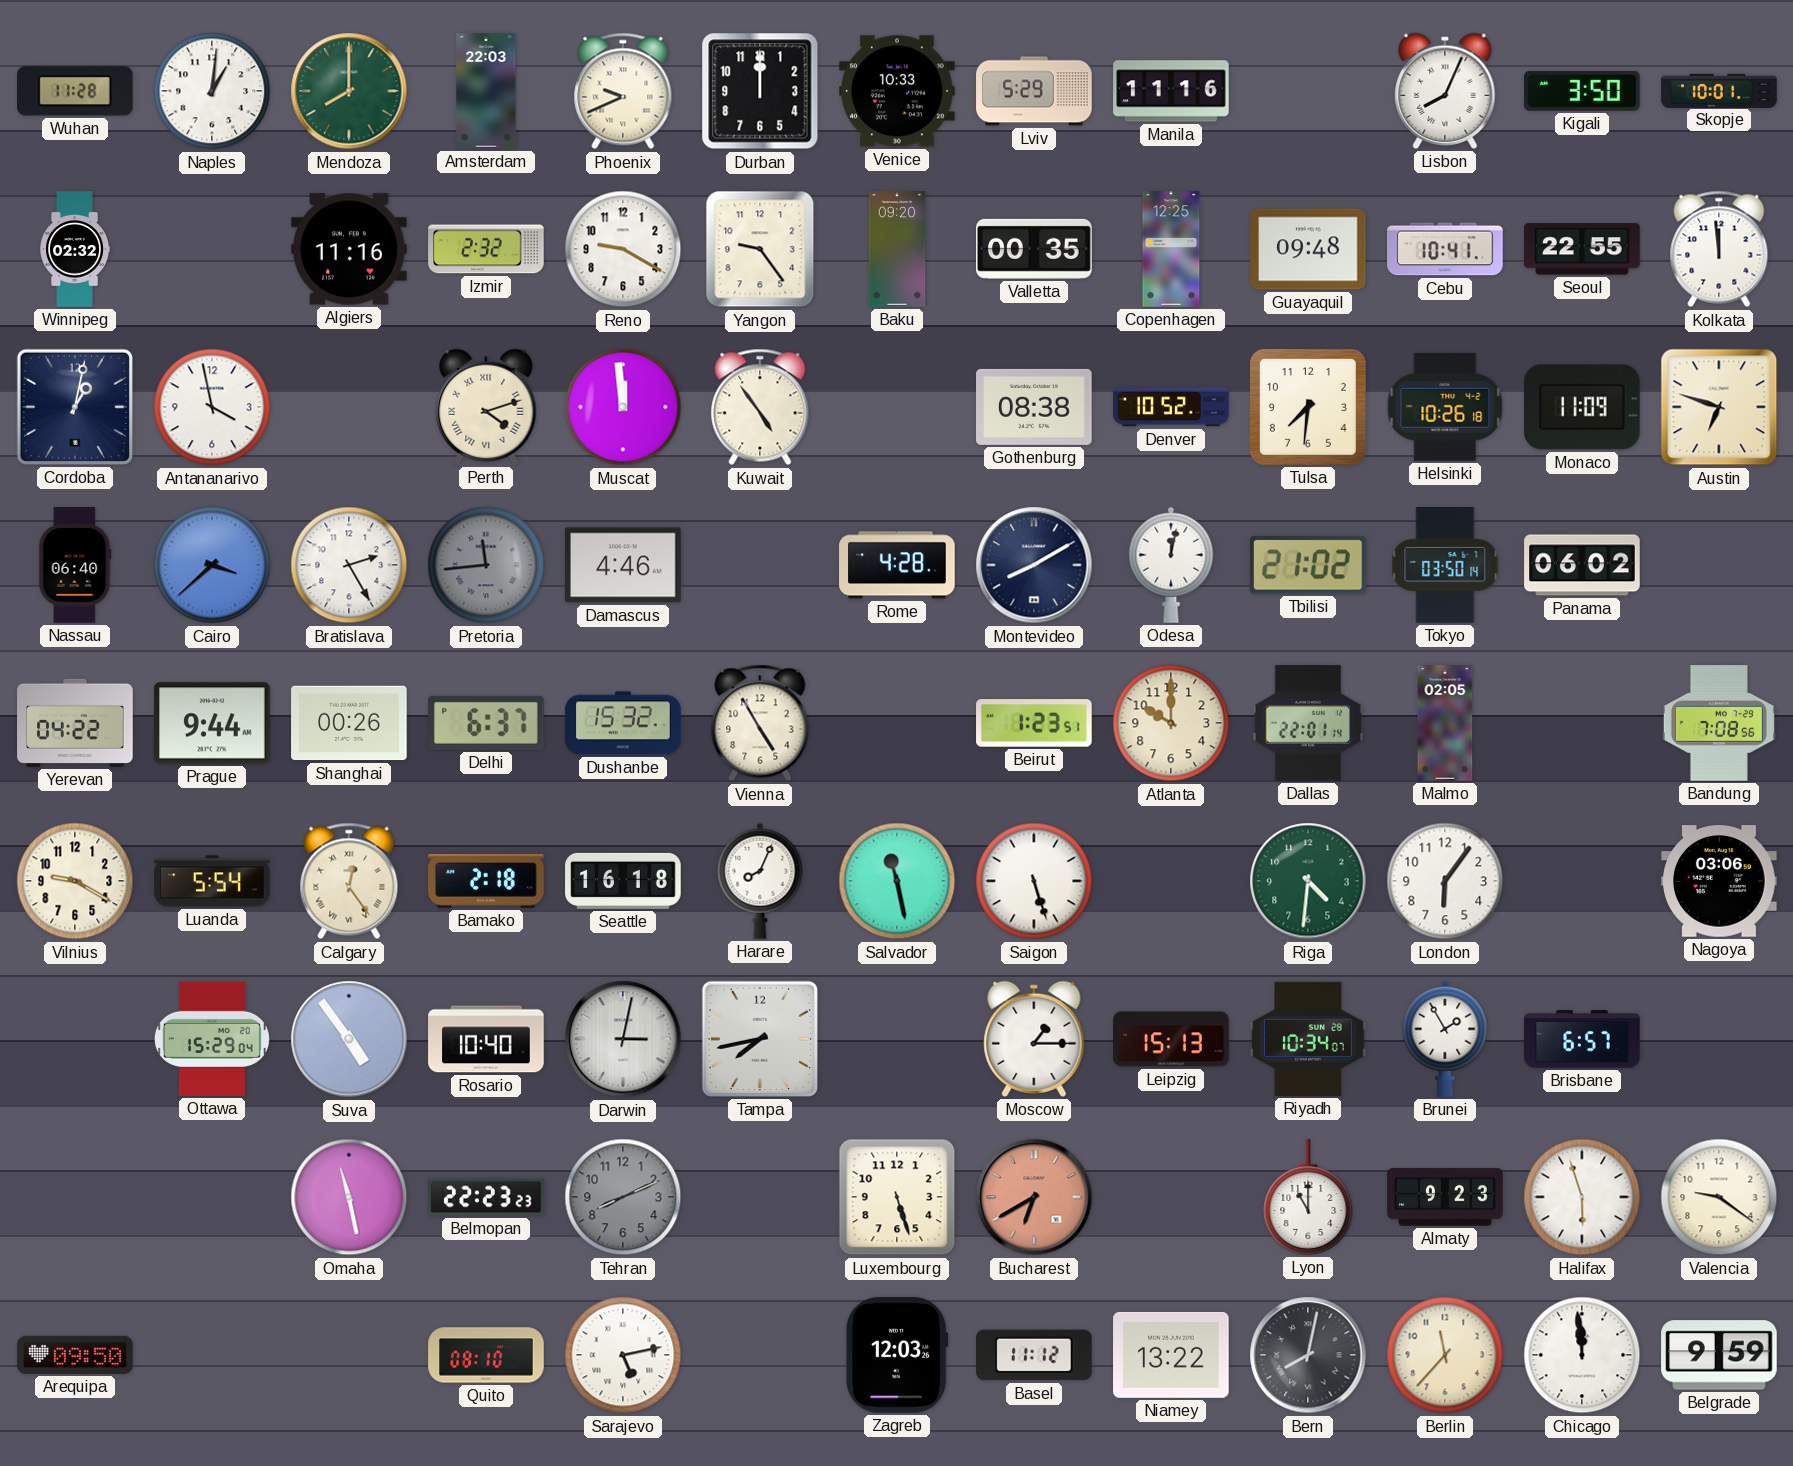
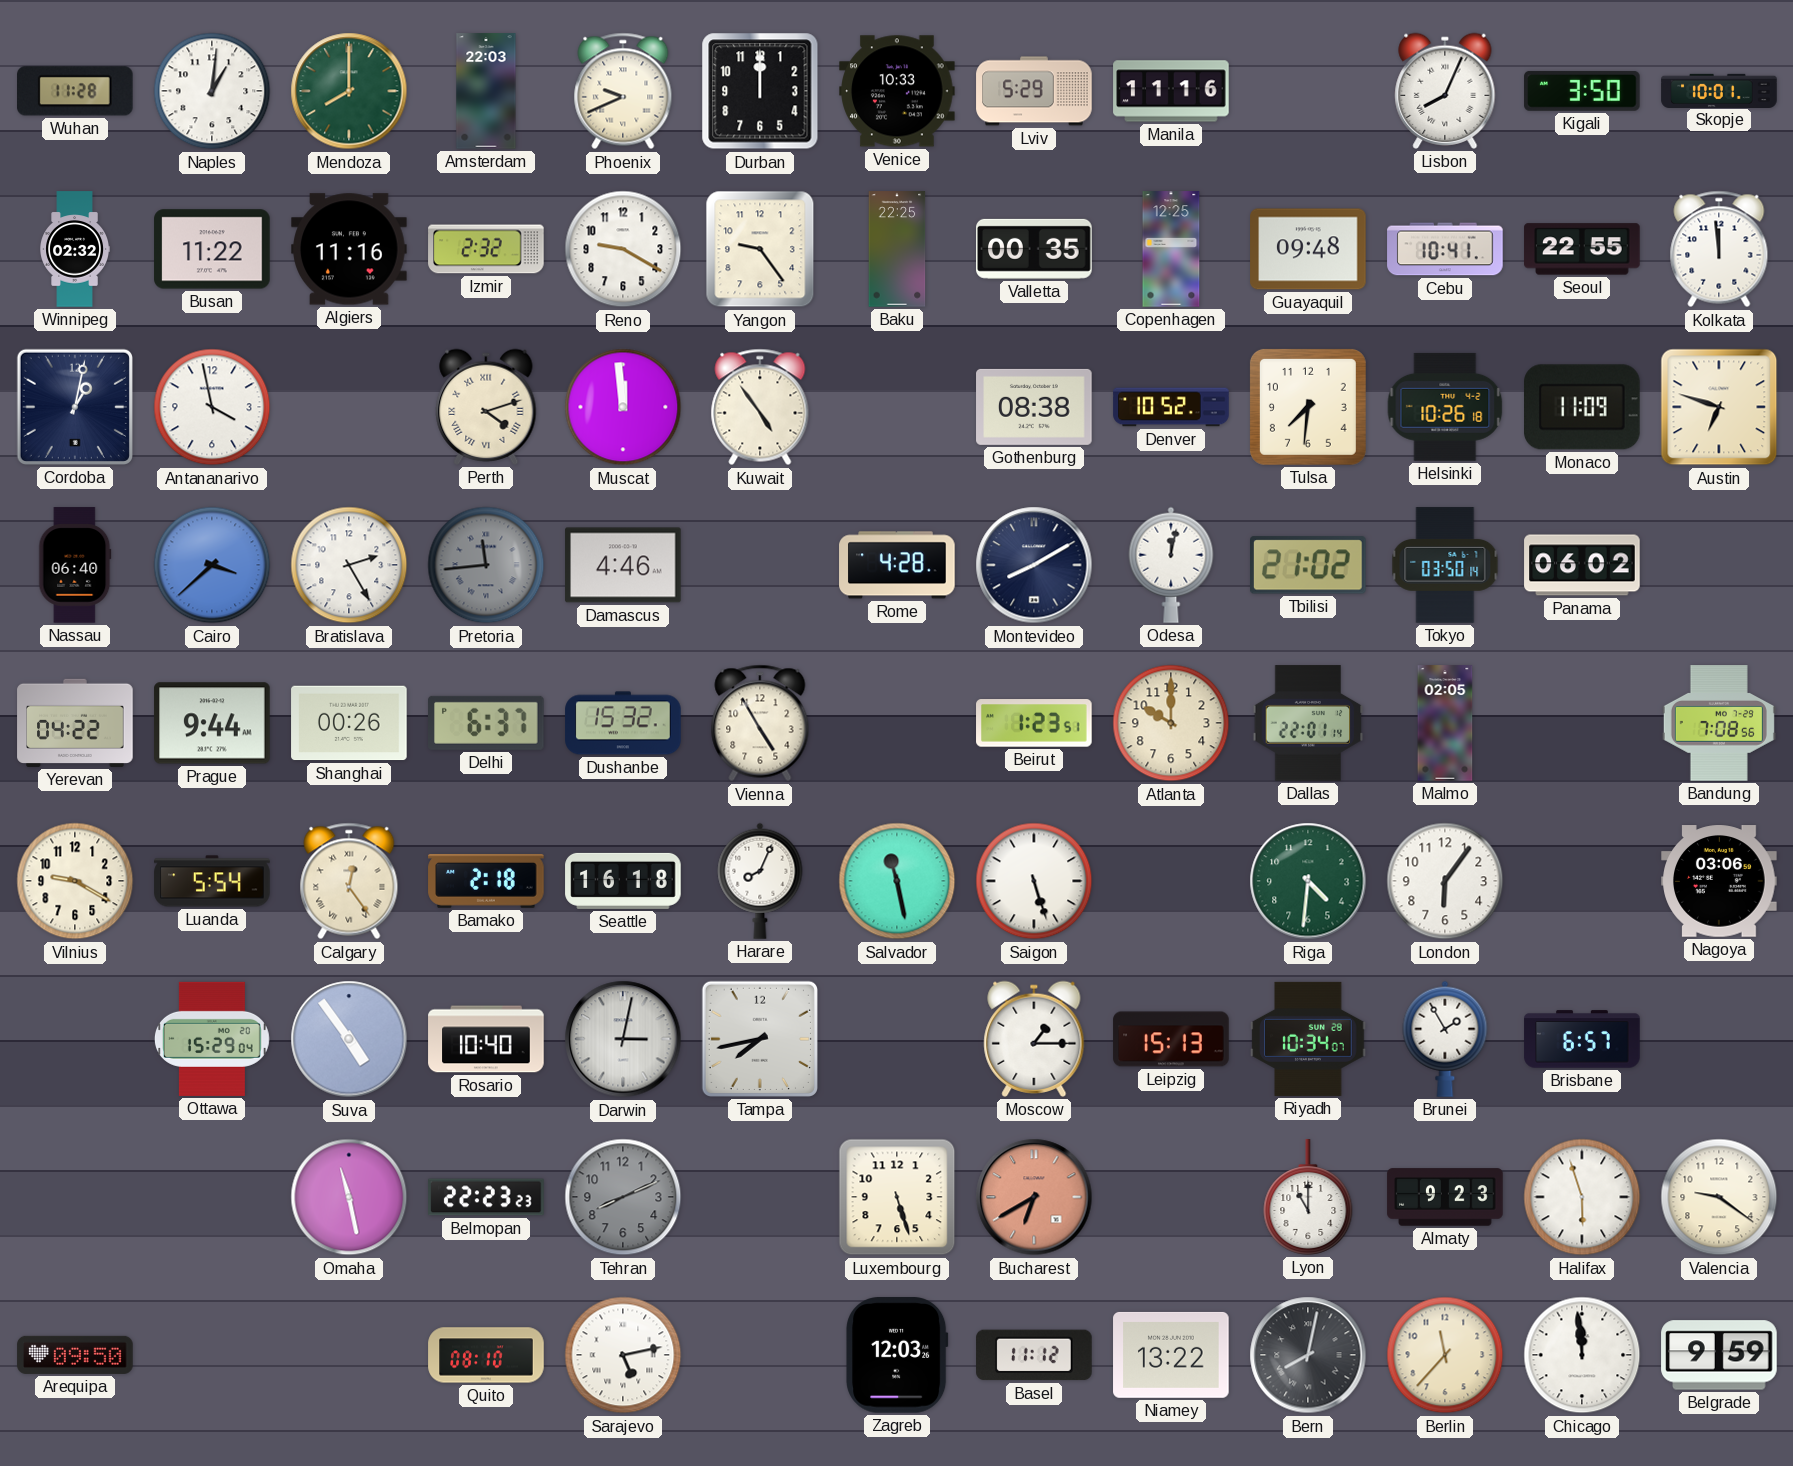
Busan: none -> 11:22 (212, 249)
Baku: 09:20 -> 22:25 (897, 249)
